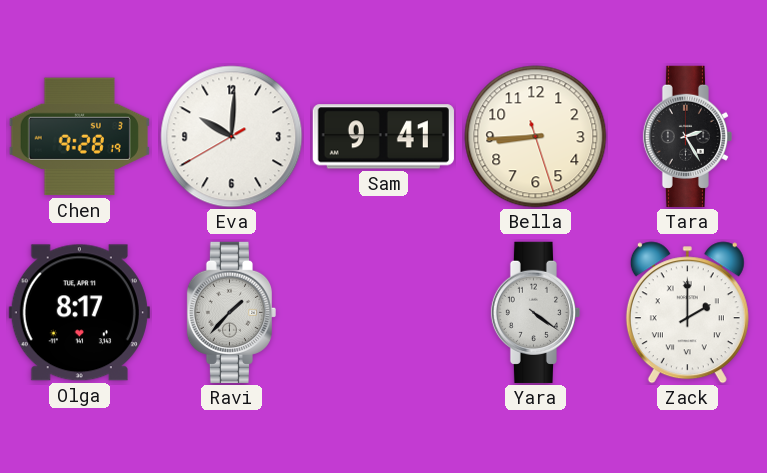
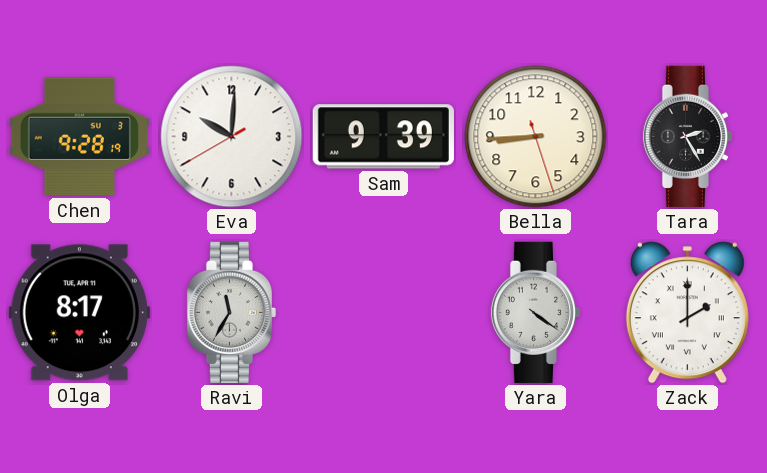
Sam: 9:41 -> 9:39 (383, 137)
Ravi: 1:37 -> 11:35 (231, 312)
